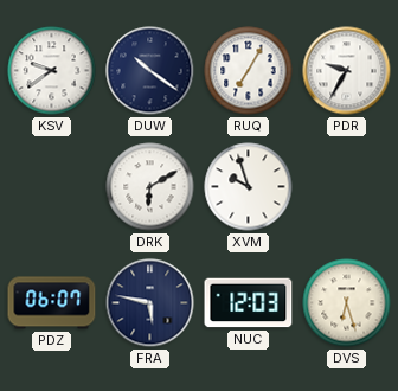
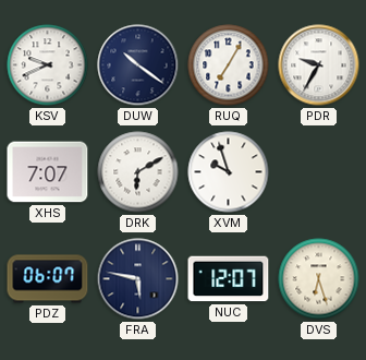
KSV: 9:39 -> 9:41 (48, 65)
XHS: none -> 7:07 (48, 172)
NUC: 12:03 -> 12:07 (229, 279)
